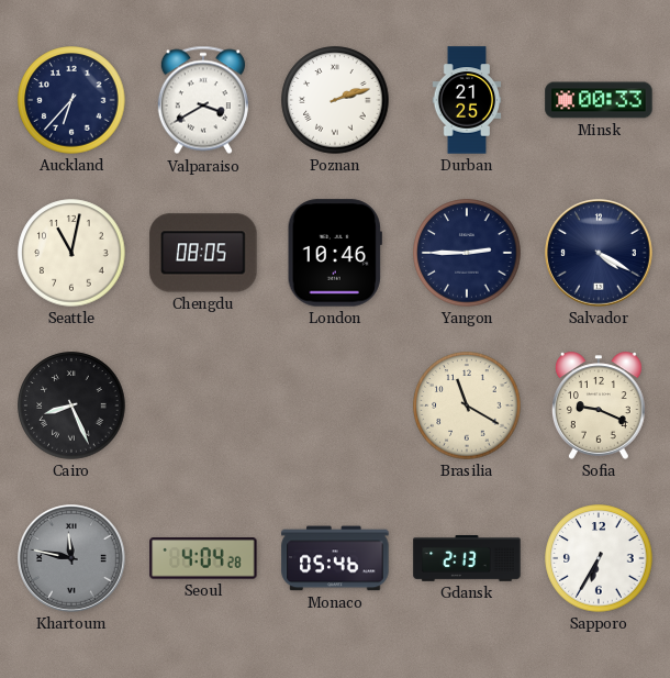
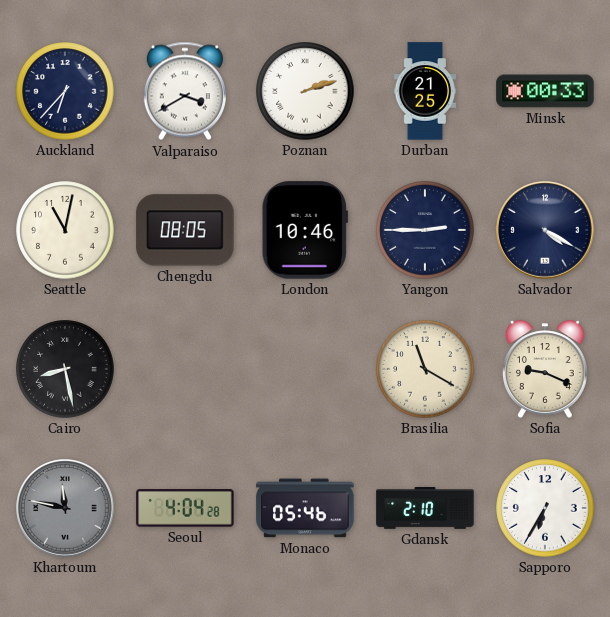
Cairo: 8:26 -> 8:28 (65, 369)
Gdansk: 2:13 -> 2:10 (425, 509)
